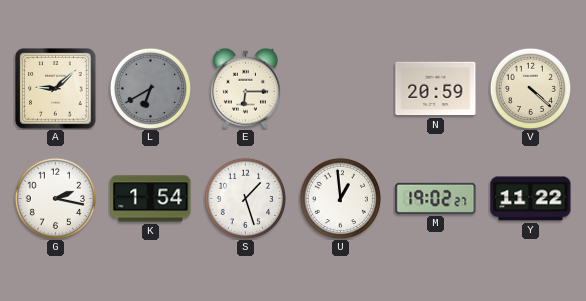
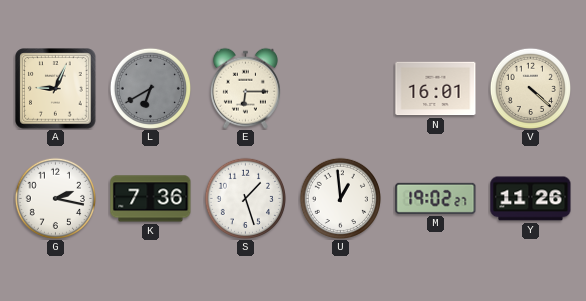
A: 9:08 -> 9:04 (56, 89)
N: 20:59 -> 16:01 (436, 89)
K: 1:54 -> 7:36 (151, 199)
Y: 11:22 -> 11:26 (531, 199)
